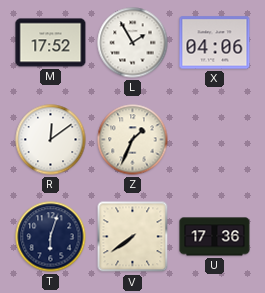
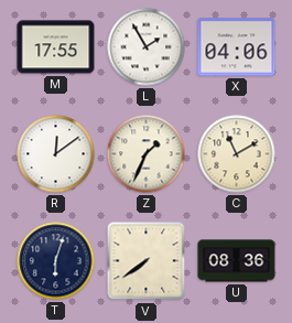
M: 17:52 -> 17:55 (56, 47)
C: none -> 11:10 (237, 154)
U: 17:36 -> 08:36 (237, 261)
